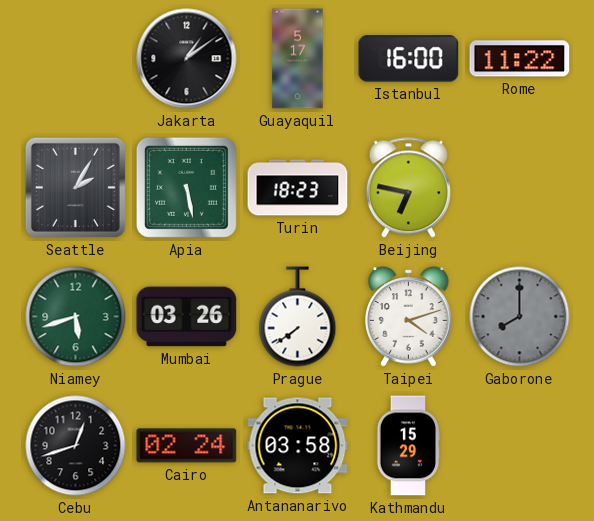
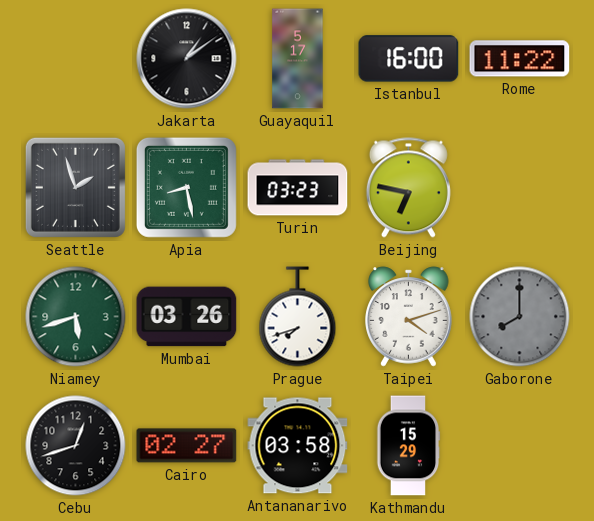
Seattle: 2:05 -> 1:57 (75, 187)
Apia: 5:28 -> 8:28 (186, 187)
Turin: 18:23 -> 03:23 (298, 188)
Prague: 7:39 -> 7:42 (298, 317)
Cairo: 02:24 -> 02:27 (187, 446)
